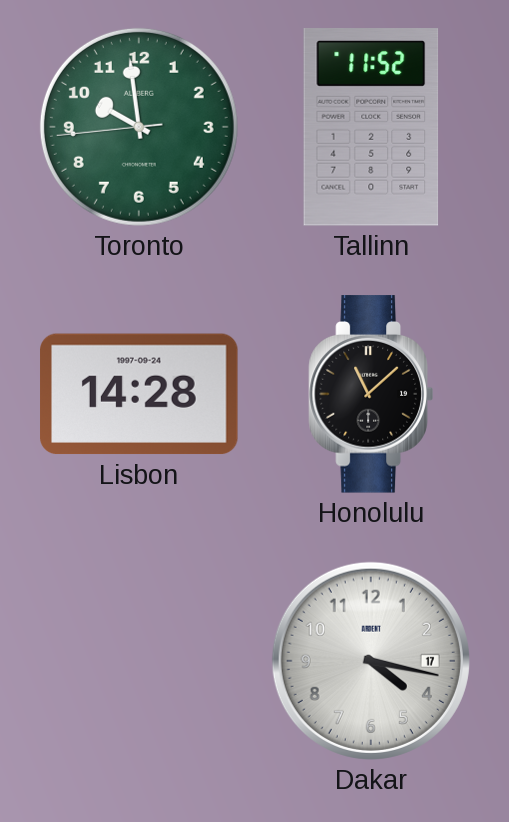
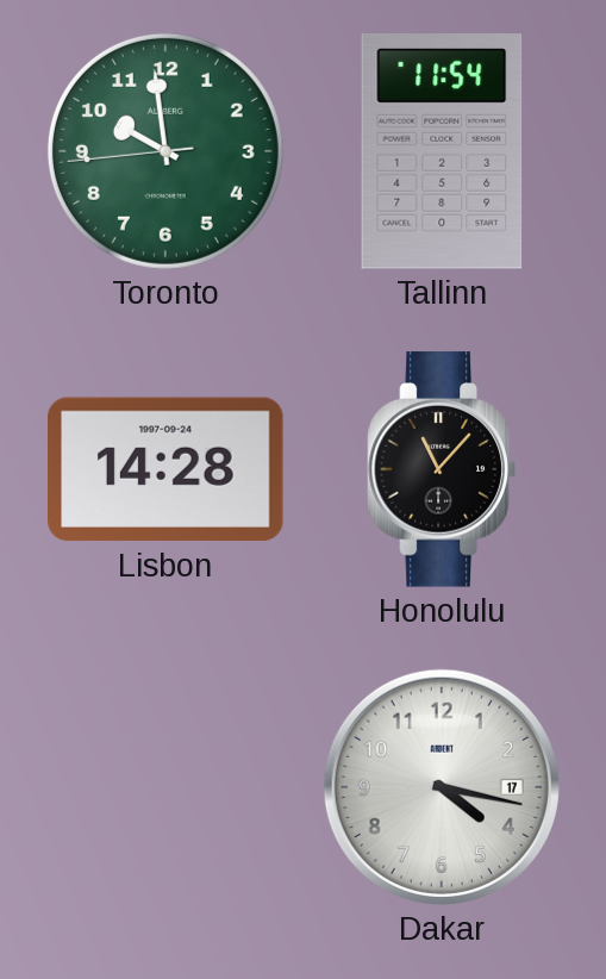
Tallinn: 11:52 -> 11:54 (442, 151)
Honolulu: 11:08 -> 11:07 (442, 469)
